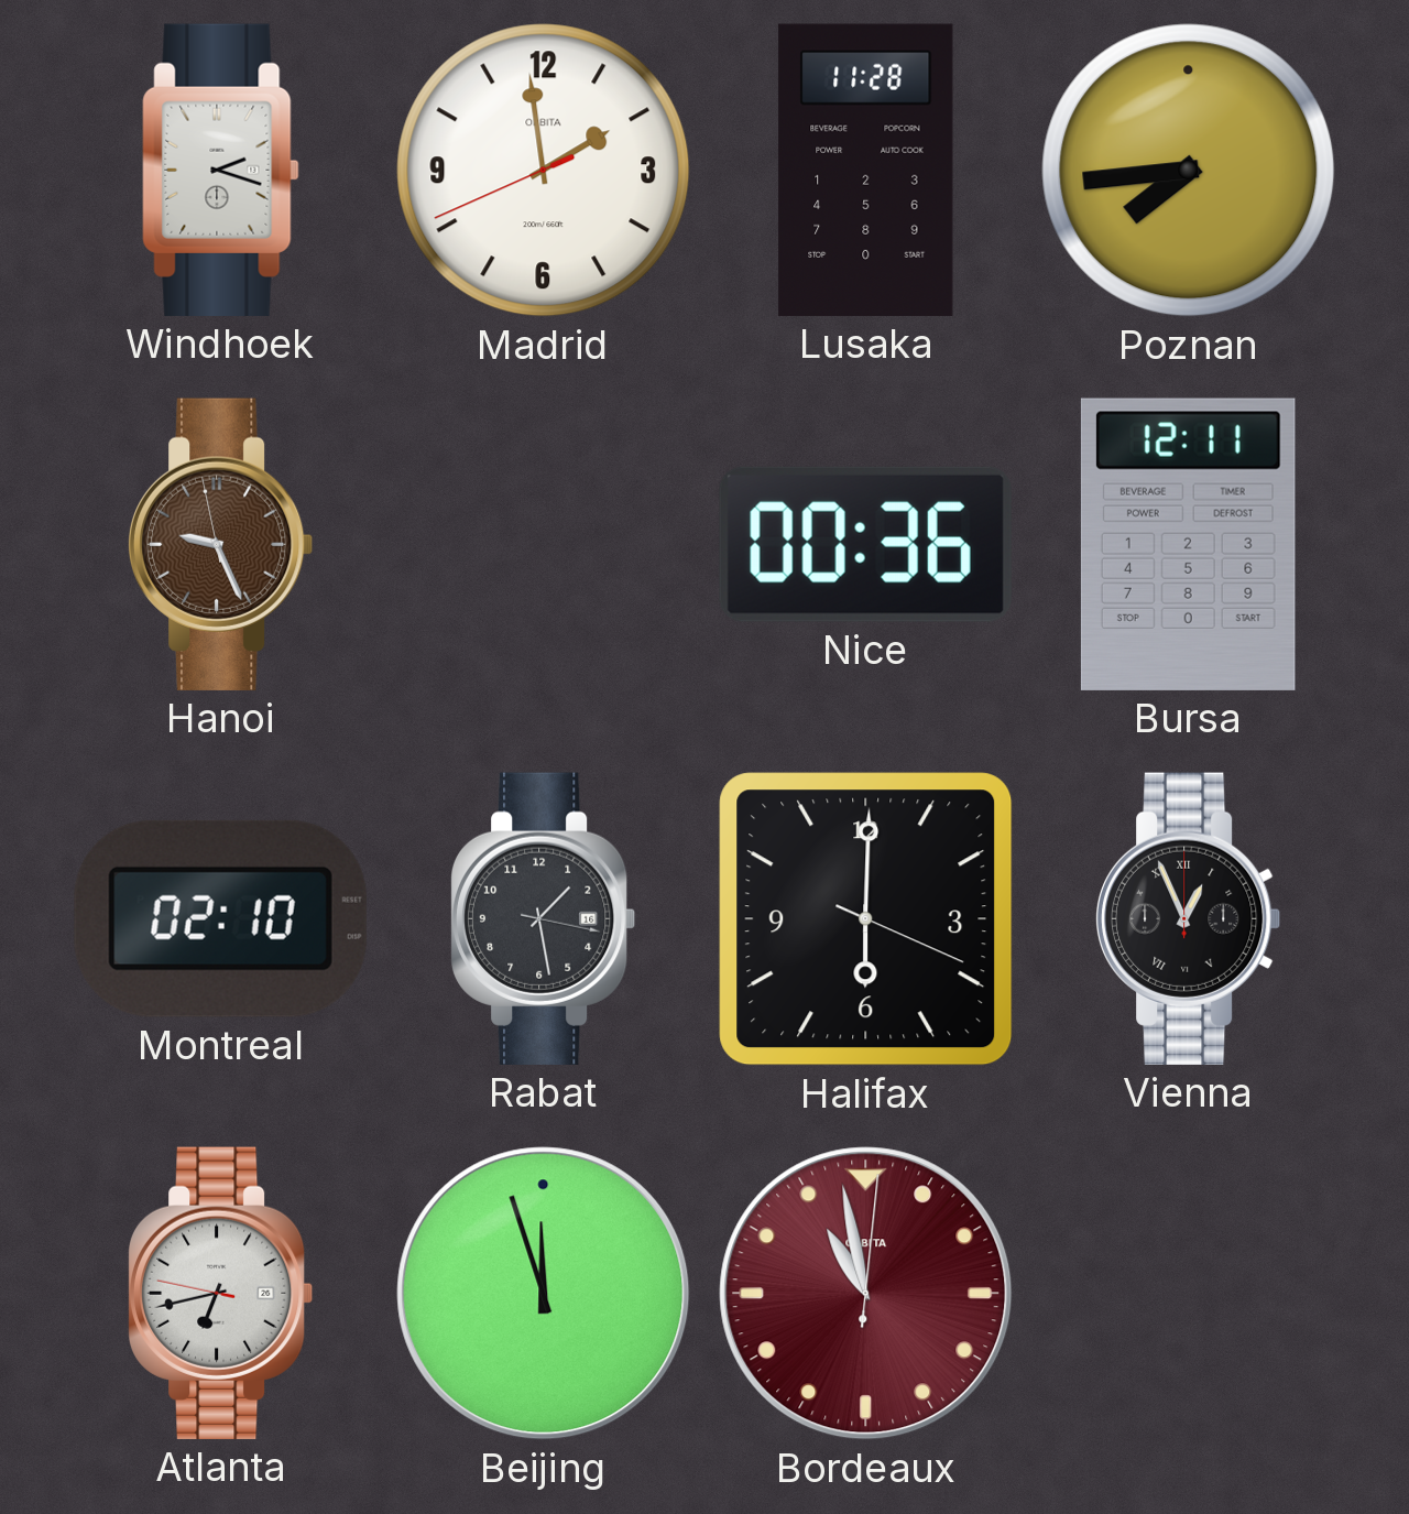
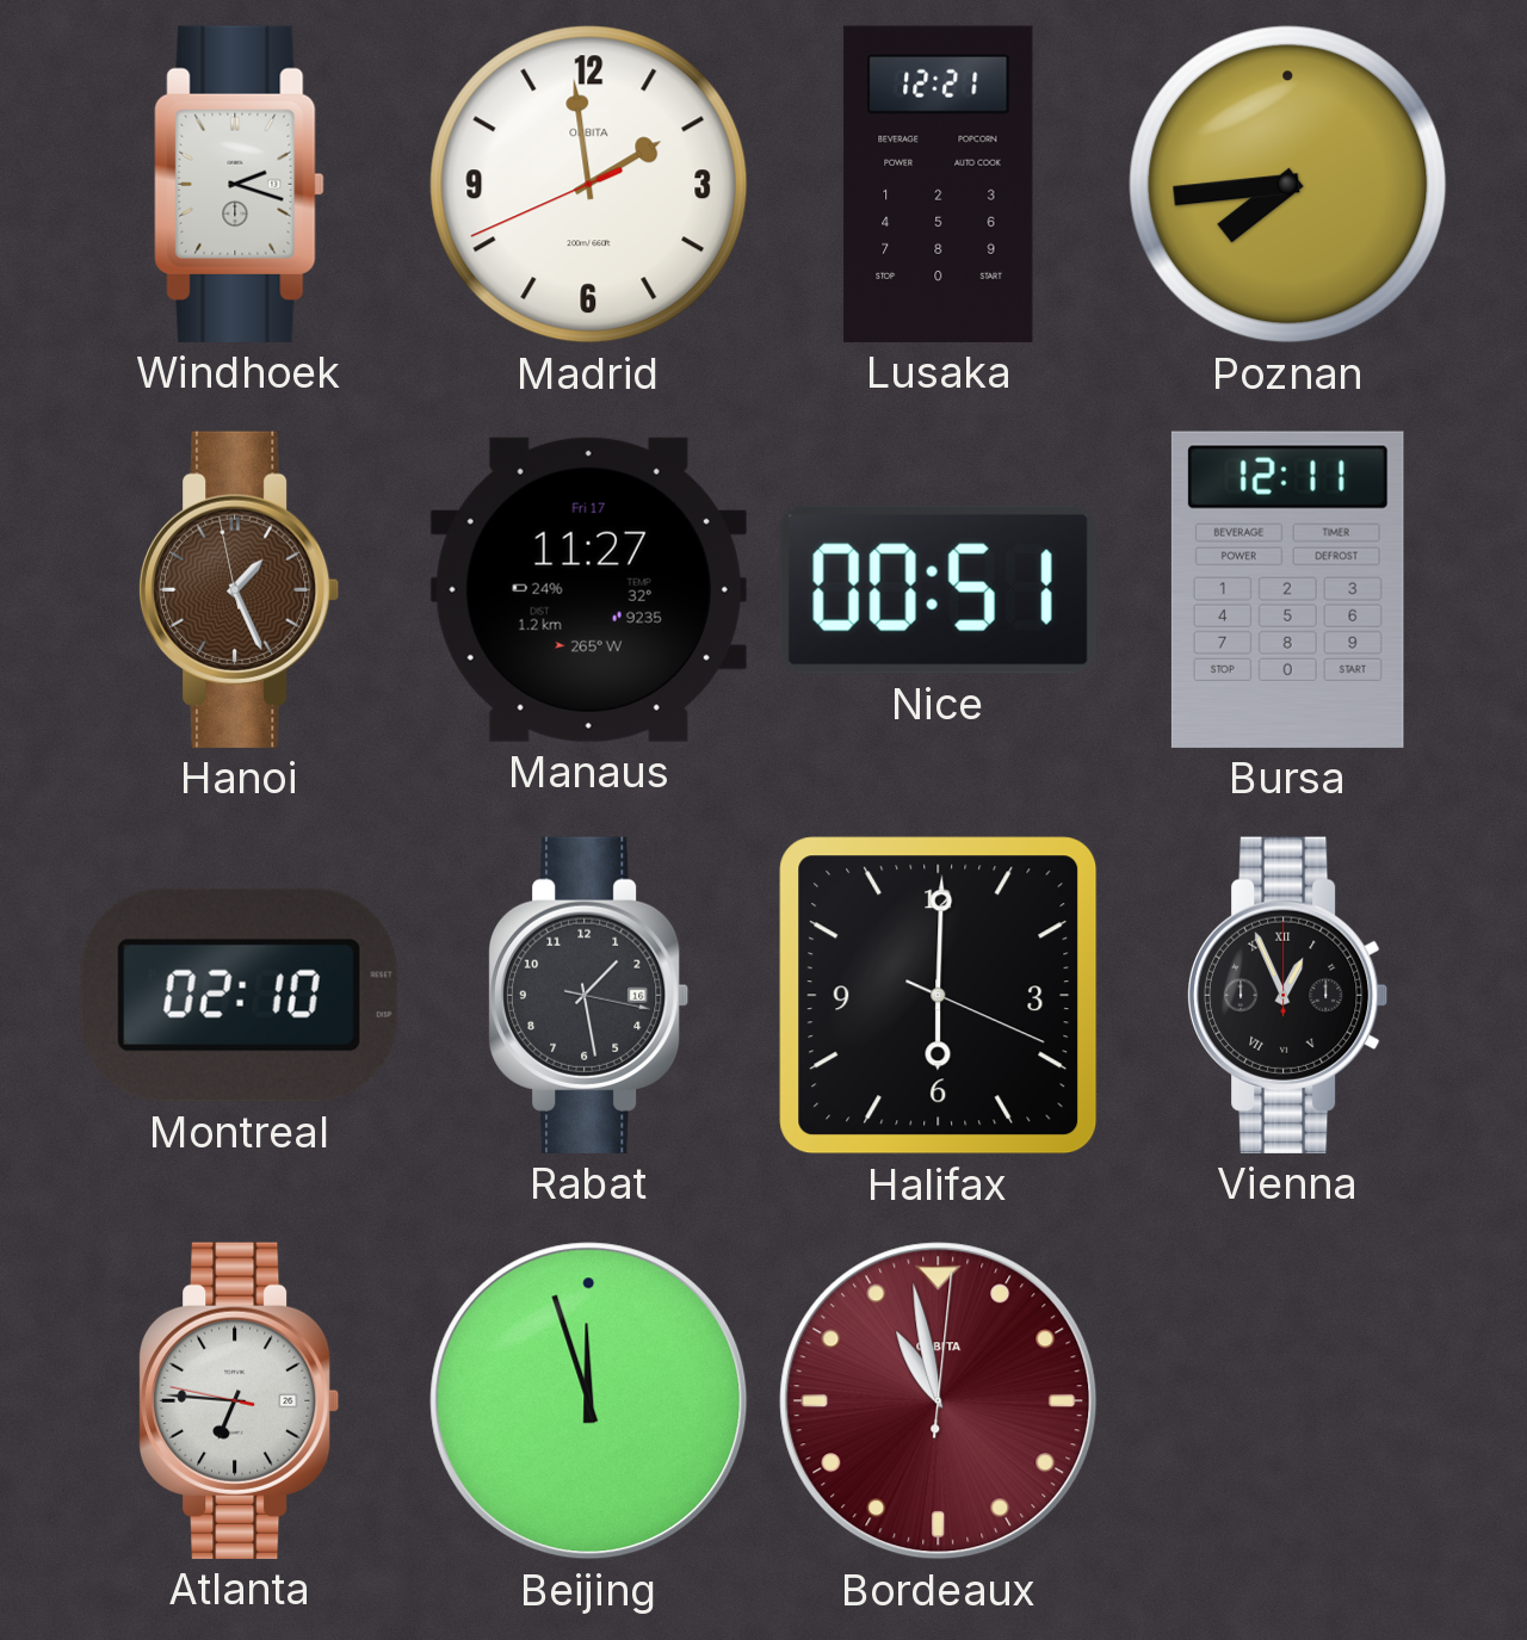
Lusaka: 11:28 -> 12:21 (939, 184)
Hanoi: 9:25 -> 1:25 (240, 589)
Manaus: none -> 11:27 (588, 589)
Nice: 00:36 -> 00:51 (938, 589)
Atlanta: 6:42 -> 6:45 (240, 1400)
